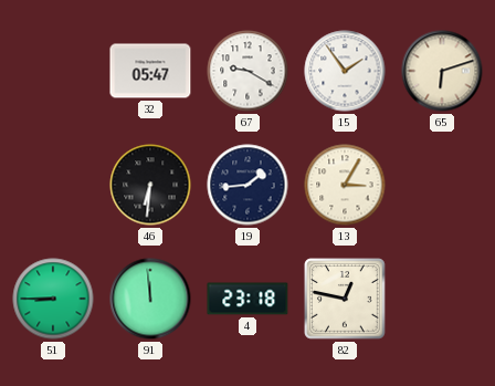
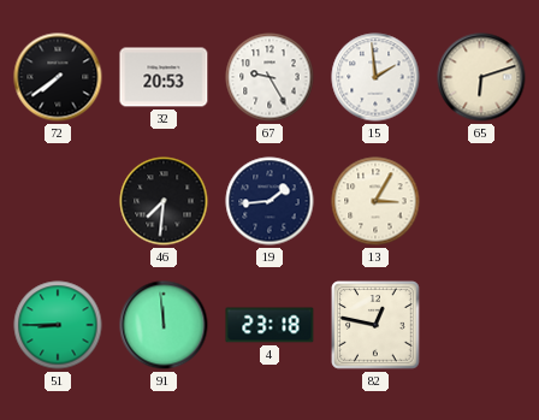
72: none -> 7:39 (58, 77)
32: 05:47 -> 20:53 (164, 77)
67: 9:20 -> 9:25 (269, 77)
15: 1:54 -> 1:59 (375, 77)
46: 6:31 -> 7:31 (164, 201)
